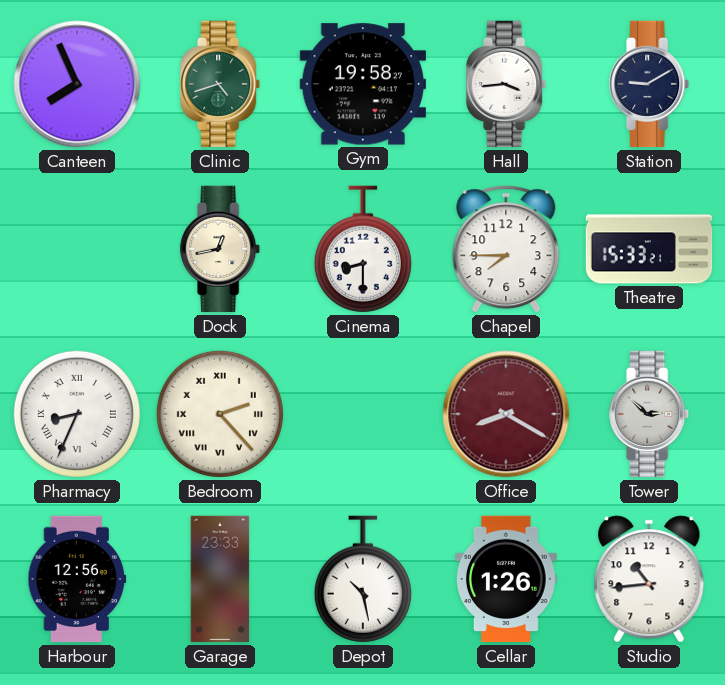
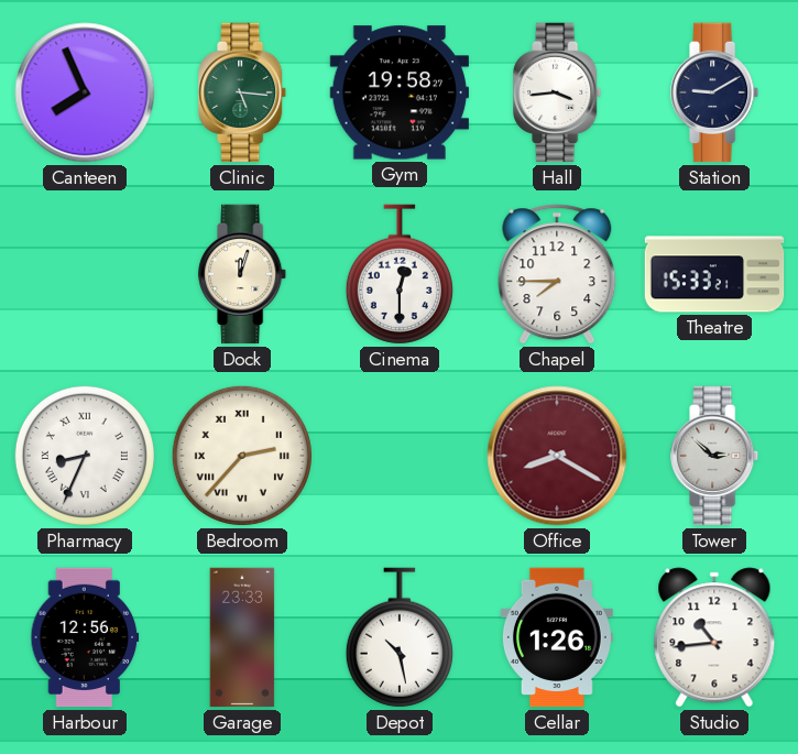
Clinic: 4:42 -> 5:16 (243, 92)
Dock: 12:43 -> 12:03 (243, 274)
Cinema: 8:30 -> 12:30 (400, 274)
Bedroom: 2:23 -> 2:37 (242, 456)
